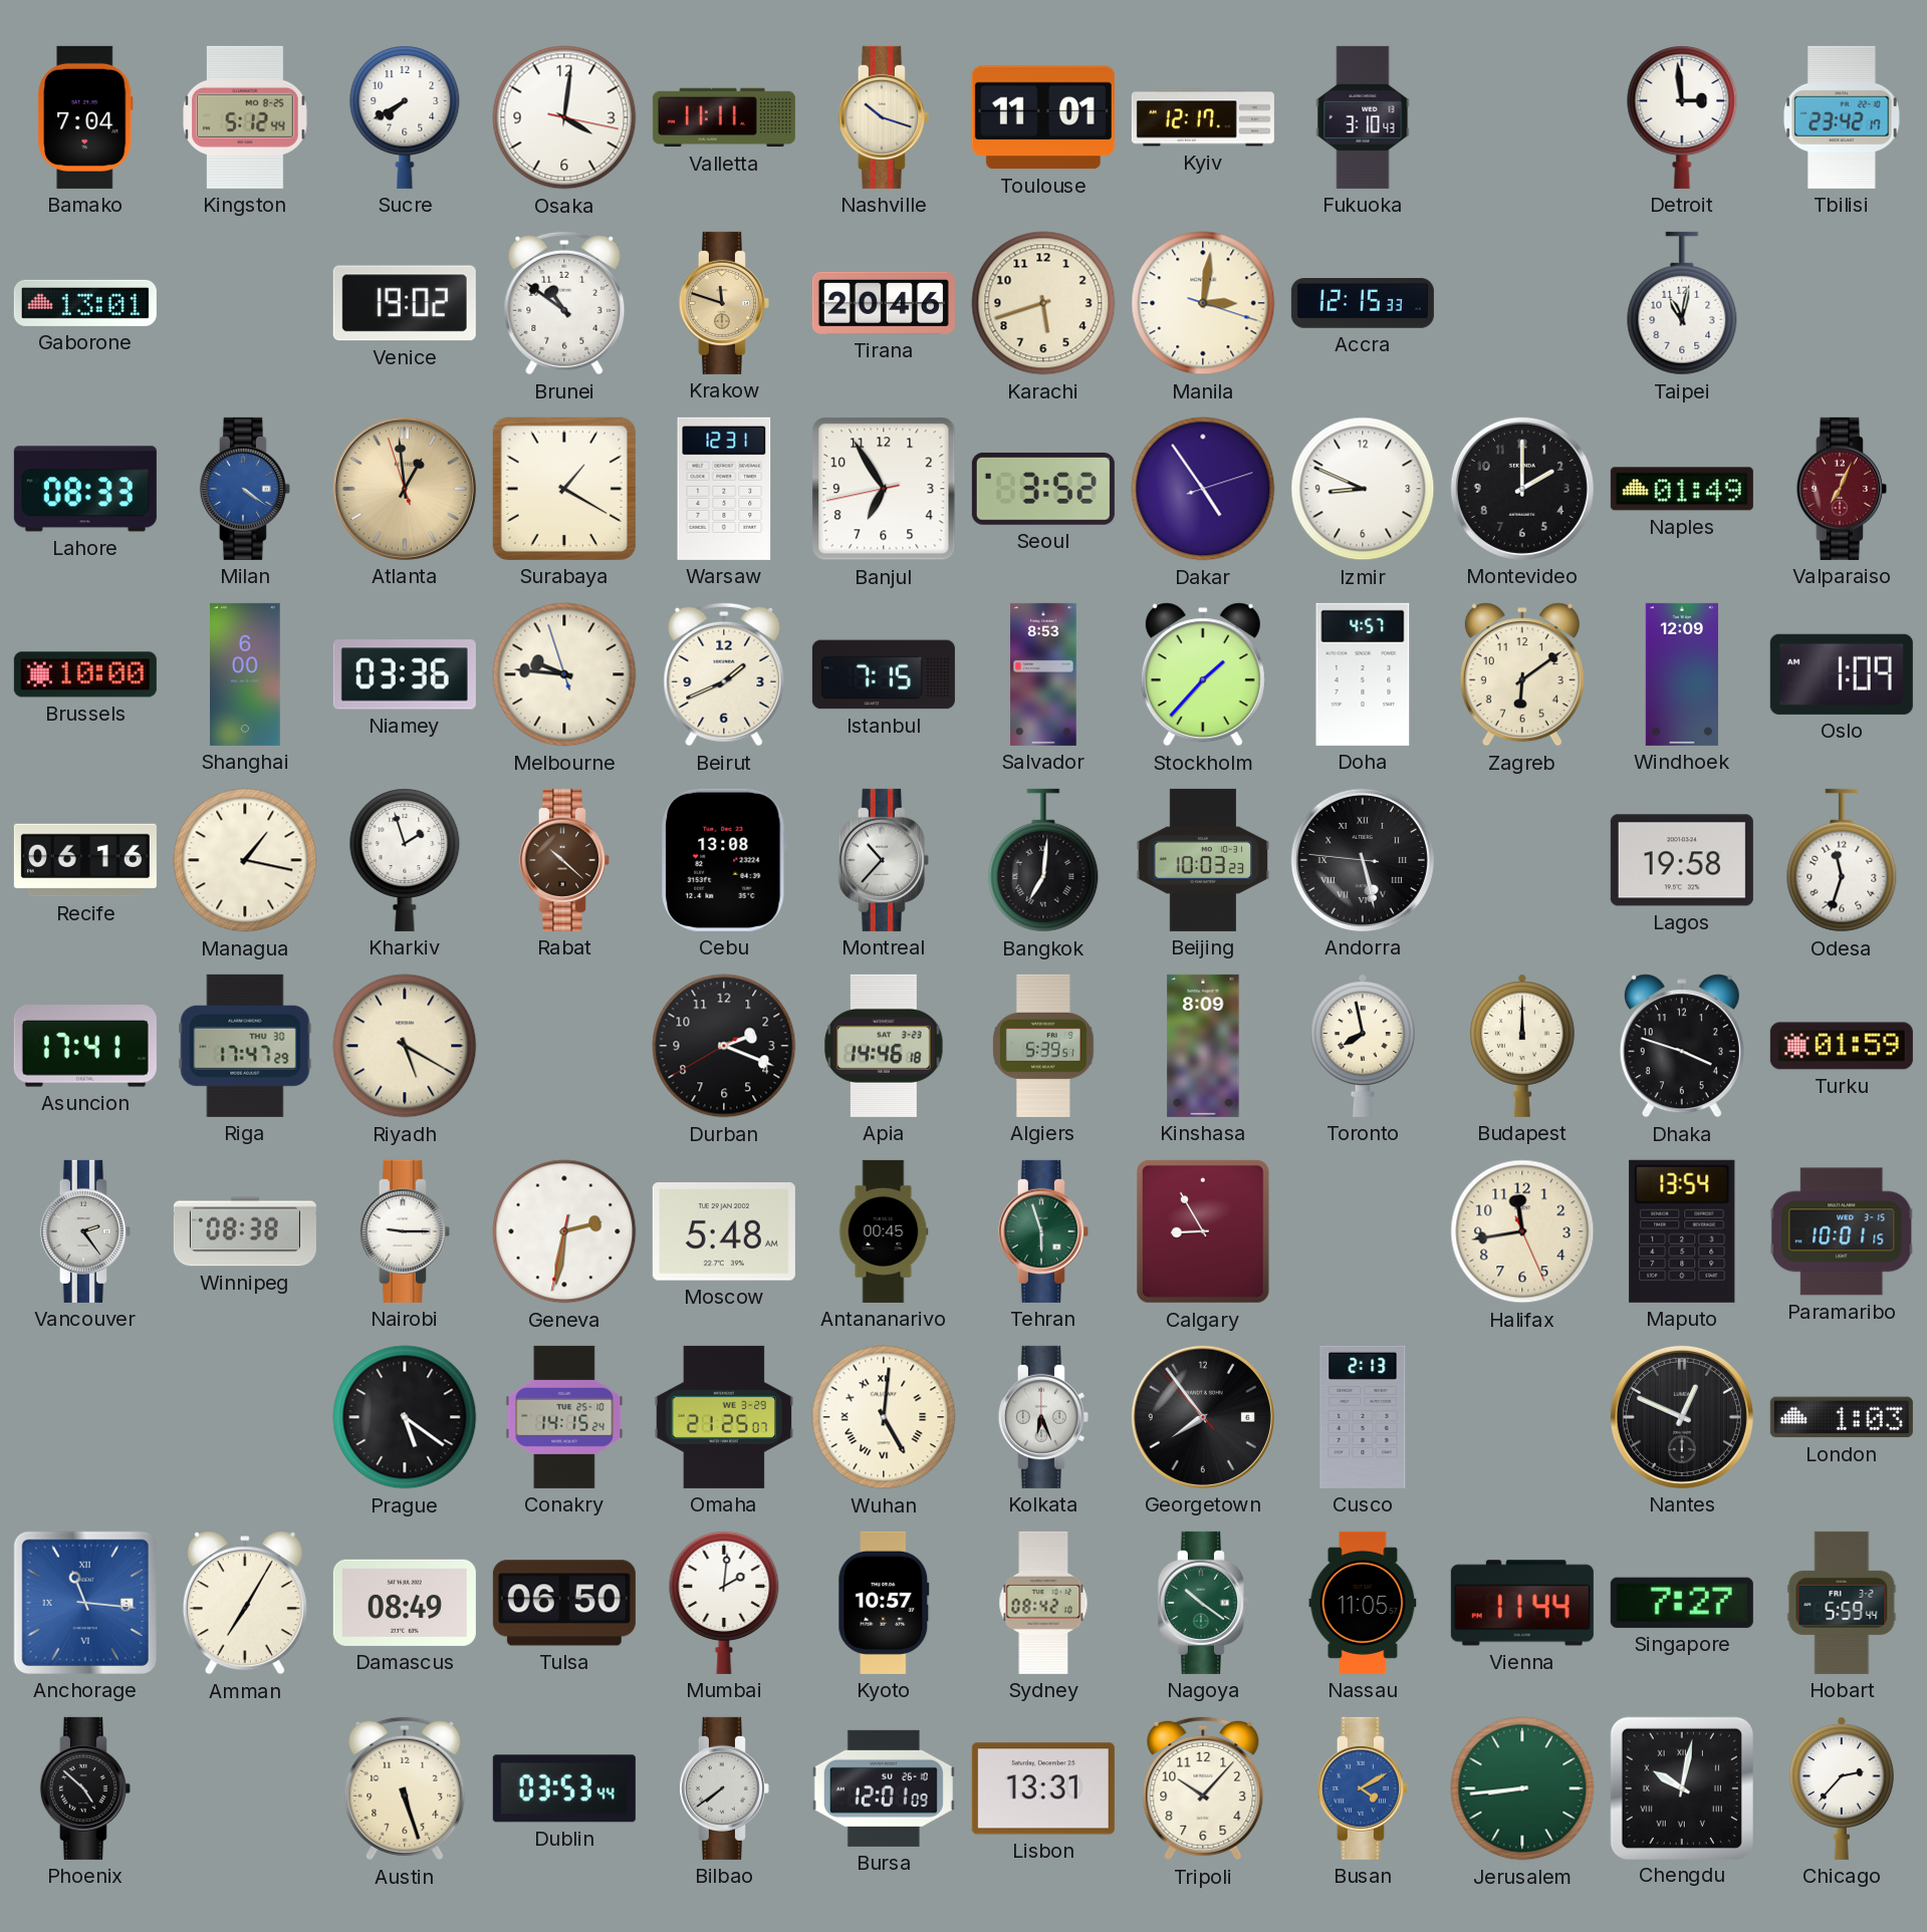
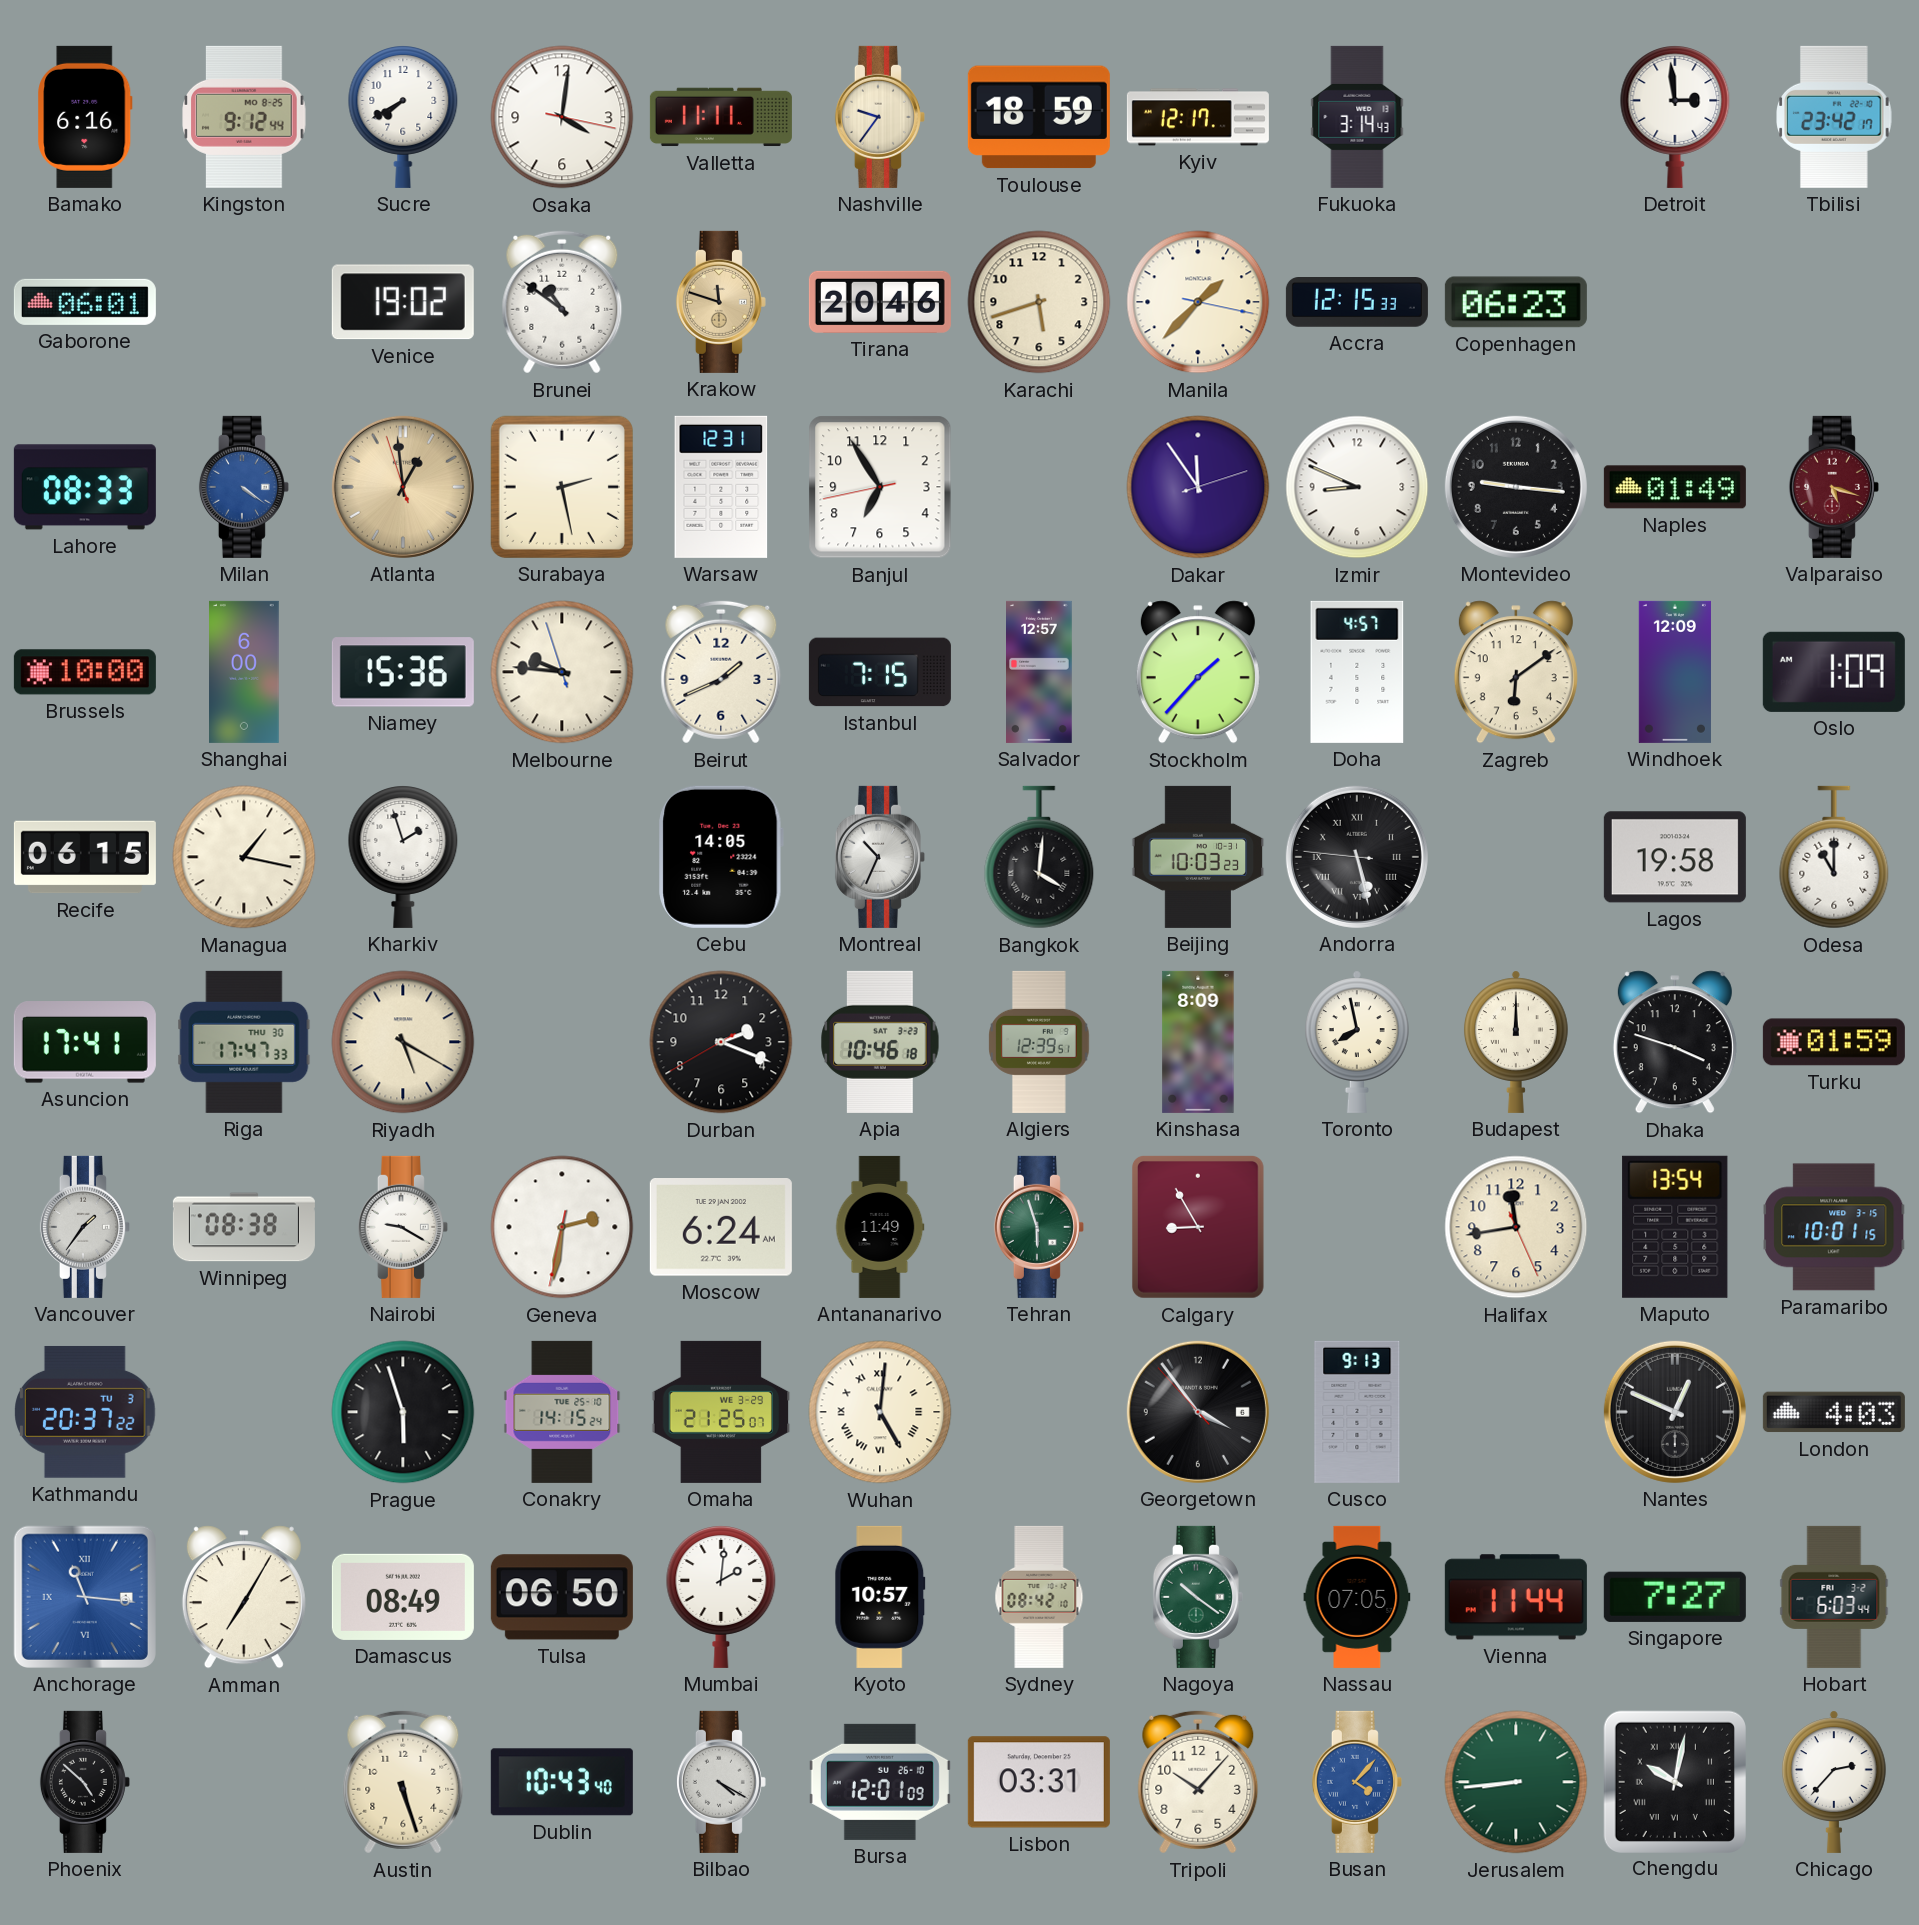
Bamako: 7:04 -> 6:16 (85, 117)
Kingston: 5:12 -> 9:12 (244, 117)
Nashville: 10:18 -> 9:36 (880, 117)
Toulouse: 11:01 -> 18:59 (1039, 117)
Fukuoka: 3:10 -> 3:14 (1357, 117)
Gaborone: 13:01 -> 06:01 (85, 302)
Manila: 3:01 -> 1:37 (1198, 302)
Copenhagen: none -> 06:23 (1516, 302)
Taipei: 11:02 -> none (1682, 303)
Surabaya: 1:20 -> 2:28 (562, 487)
Seoul: 3:52 -> none (1043, 489)
Dakar: 4:54 -> 11:54 (1198, 487)
Montevideo: 2:00 -> 9:16 (1516, 487)
Valparaiso: 7:04 -> 5:18 (1834, 487)
Niamey: 03:36 -> 15:36 (403, 672)
Salvador: 8:53 -> 12:57 (1039, 672)
Recife: 06:16 -> 06:15 (85, 857)
Rabat: 10:22 -> none (564, 860)
Cebu: 13:08 -> 14:05 (721, 857)
Montreal: 10:37 -> 10:34 (880, 857)
Bangkok: 7:01 -> 4:01 (1039, 857)
Odesa: 11:33 -> 11:00 (1834, 857)
Riga: 17:47:29 -> 17:47:33 (244, 1042)
Apia: 14:46 -> 10:46 (880, 1042)
Algiers: 5:39 -> 12:39 (1039, 1042)
Vancouver: 2:24 -> 1:36 (85, 1227)
Nairobi: 9:15 -> 9:20 (403, 1227)
Moscow: 5:48 -> 6:24 (721, 1228)
Antananarivo: 00:45 -> 11:49 (880, 1227)
Kathmandu: none -> 20:37 (85, 1412)
Prague: 5:21 -> 5:57 (403, 1412)
Kolkata: 6:26 -> none (1043, 1417)
Georgetown: 7:53 -> 3:53 (1198, 1412)
Cusco: 2:13 -> 9:13 (1357, 1412)
London: 1:03 -> 4:03 (1834, 1412)
Nassau: 11:05 -> 07:05 (1357, 1597)
Hobart: 5:59 -> 6:03 (1834, 1597)
Dublin: 03:53 -> 10:43 (562, 1782)
Bilbao: 7:39 -> 4:20 (721, 1782)
Lisbon: 13:31 -> 03:31 (1039, 1782)
Busan: 4:10 -> 4:07 (1357, 1782)
